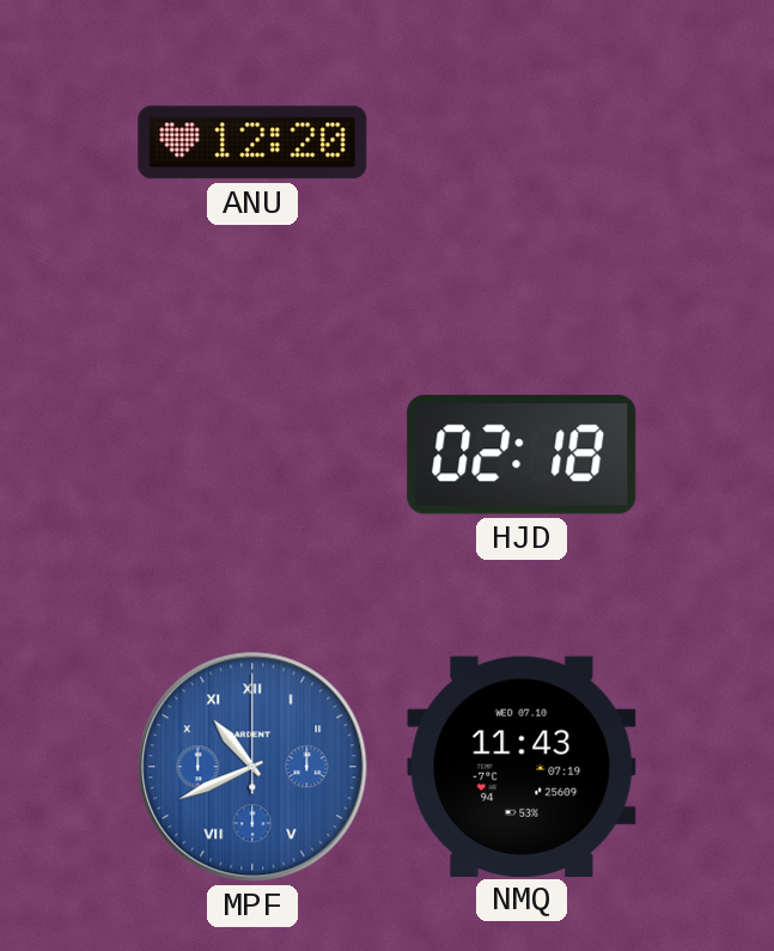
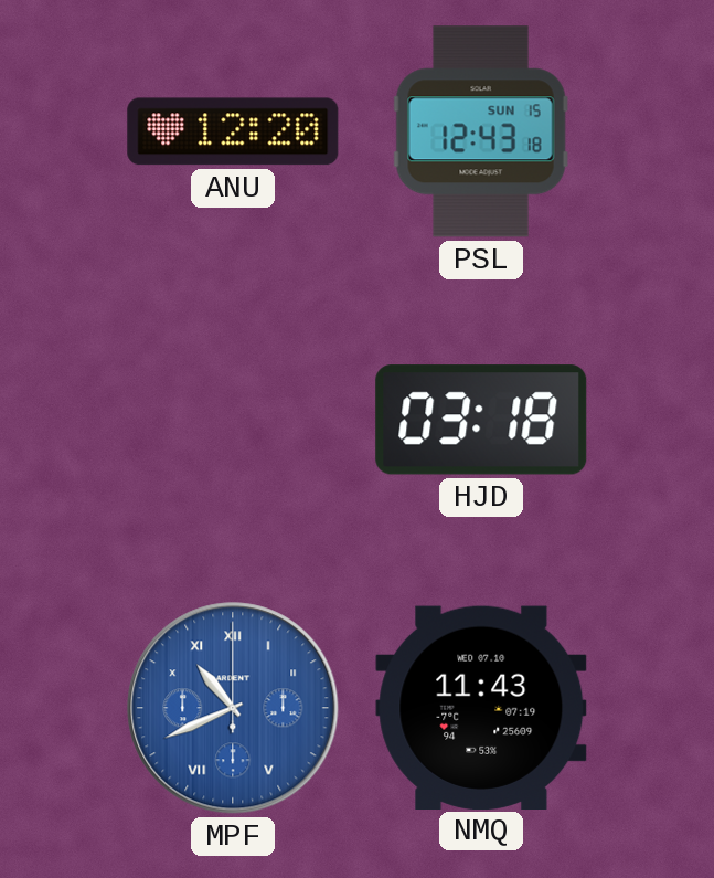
PSL: none -> 12:43 (481, 131)
HJD: 02:18 -> 03:18 (481, 420)
